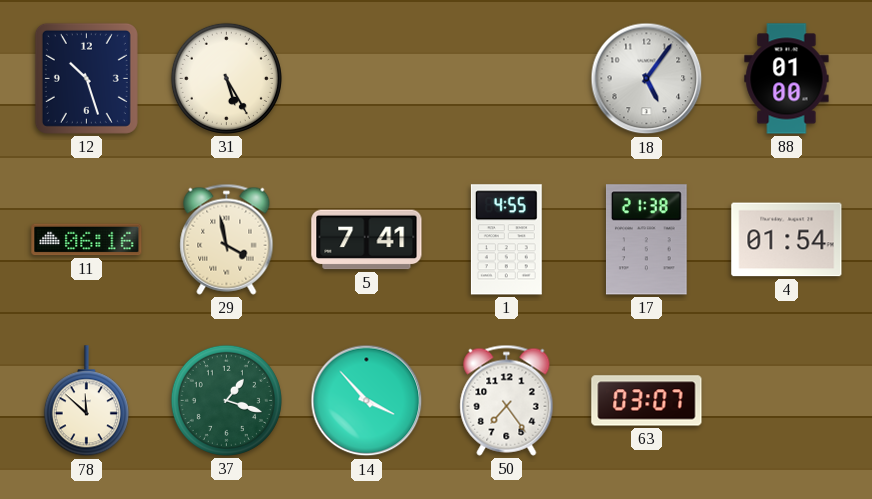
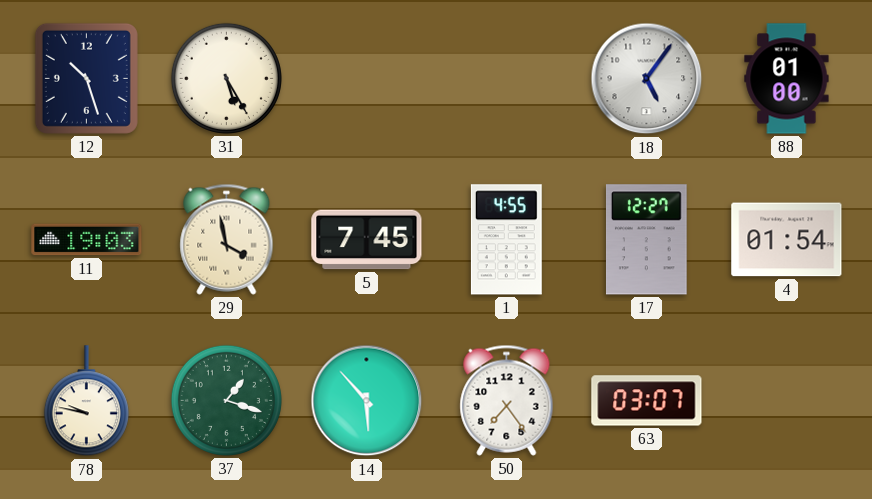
11: 06:16 -> 19:03 (87, 240)
5: 7:41 -> 7:45 (367, 240)
17: 21:38 -> 12:27 (646, 240)
78: 11:52 -> 9:47 (86, 401)
14: 3:53 -> 5:53 (367, 401)
